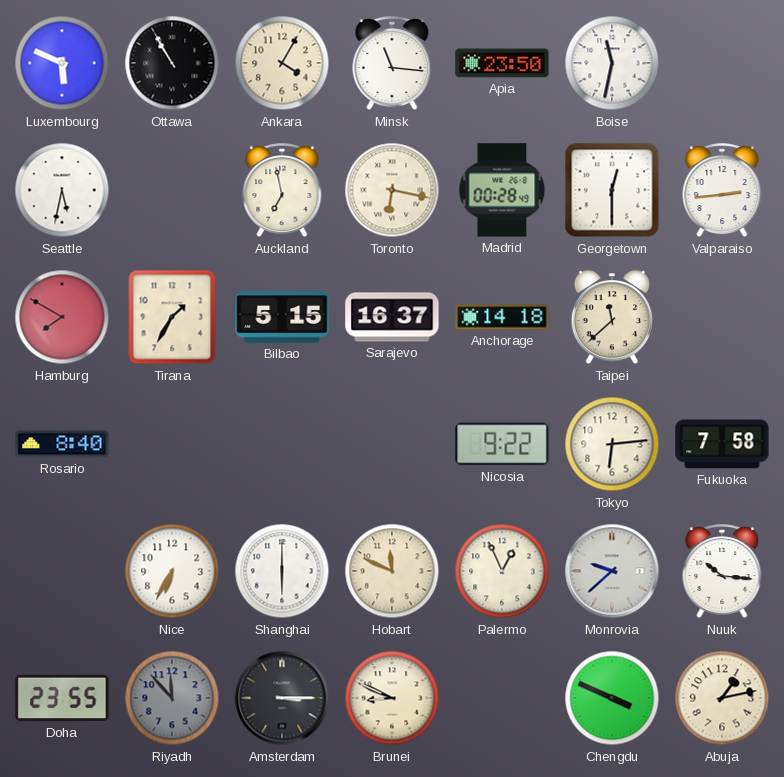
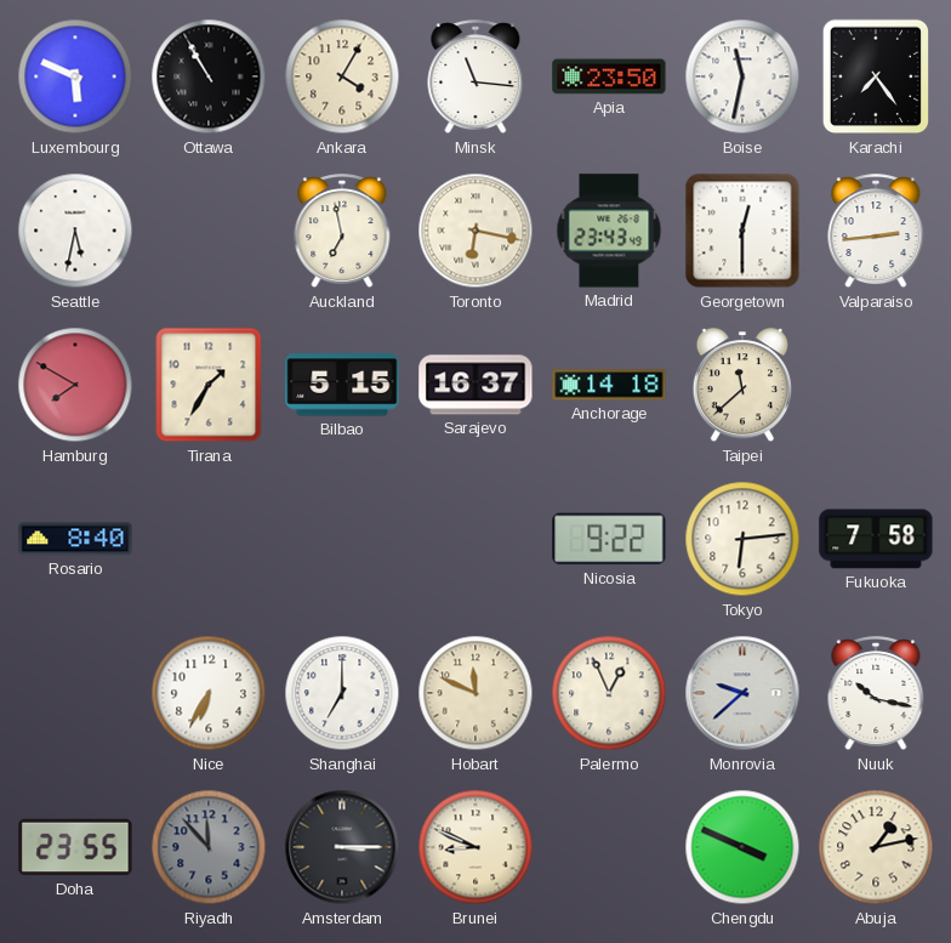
Karachi: none -> 7:24 (876, 76)
Madrid: 00:28 -> 23:43 (609, 231)
Shanghai: 6:00 -> 7:00 (342, 693)
Nuuk: 10:16 -> 10:17 (876, 694)
